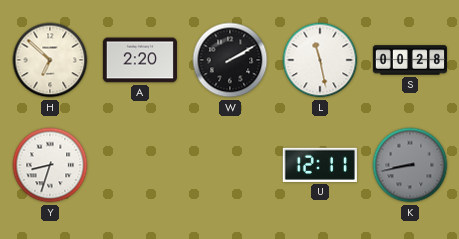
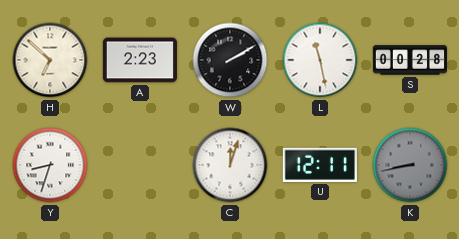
A: 2:20 -> 2:23 (140, 60)
C: none -> 12:03 (230, 165)
